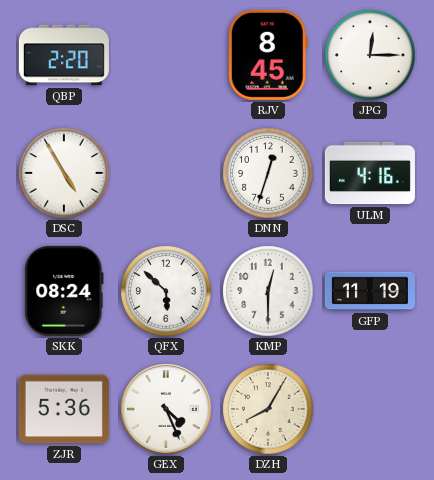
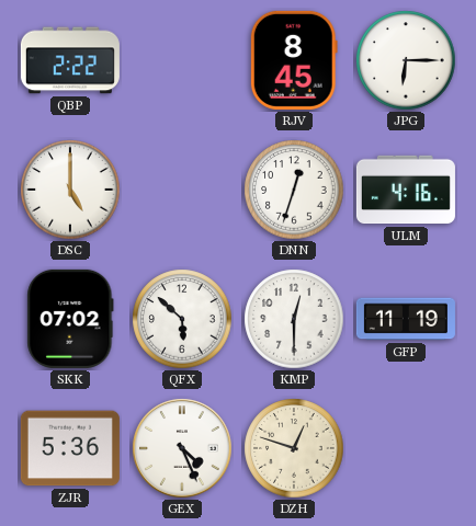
QBP: 2:20 -> 2:22 (70, 60)
JPG: 12:15 -> 6:15 (406, 60)
DSC: 4:55 -> 5:00 (70, 190)
SKK: 08:24 -> 07:02 (70, 319)
DZH: 8:05 -> 12:48 (294, 448)
